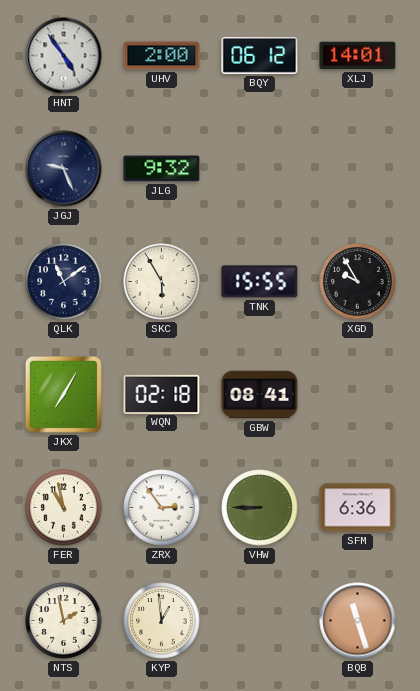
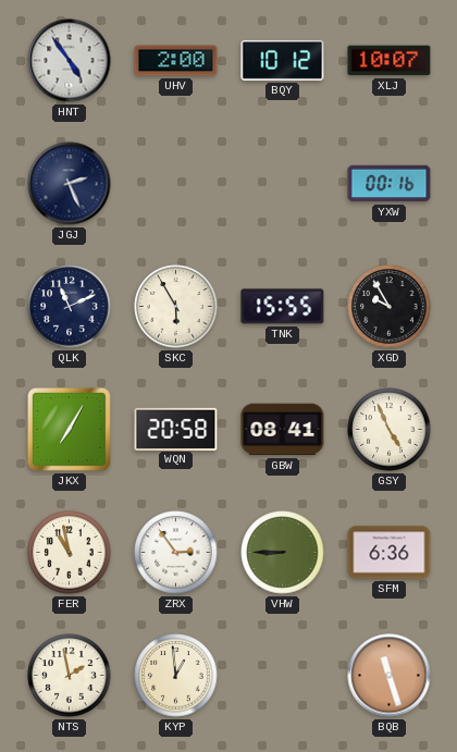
BQY: 06:12 -> 10:12 (283, 60)
XLJ: 14:01 -> 10:07 (390, 61)
JGJ: 9:26 -> 2:26 (70, 184)
JLG: 9:32 -> none (162, 169)
YXW: none -> 00:16 (390, 184)
QLK: 11:09 -> 11:11 (70, 307)
WQN: 02:18 -> 20:58 (176, 429)
GSY: none -> 4:56 (390, 430)
